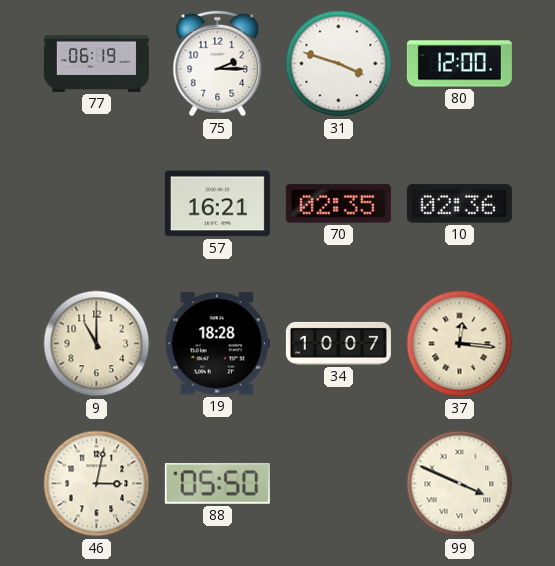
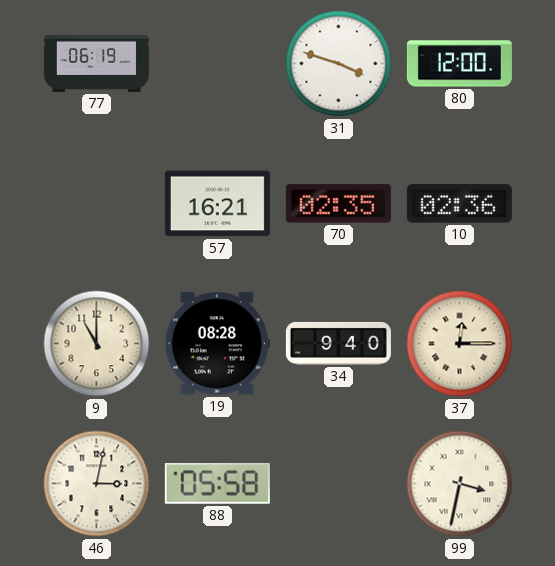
75: 2:15 -> none (218, 64)
19: 18:28 -> 08:28 (217, 344)
34: 10:07 -> 9:40 (338, 343)
37: 12:16 -> 12:15 (460, 344)
88: 05:50 -> 05:58 (217, 483)
99: 3:49 -> 3:32 (460, 484)
